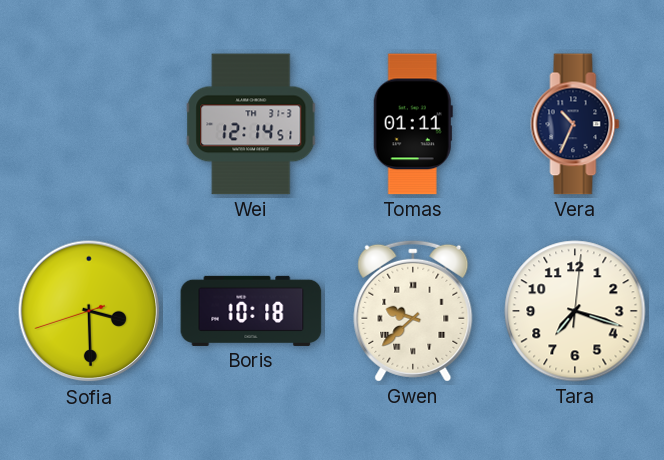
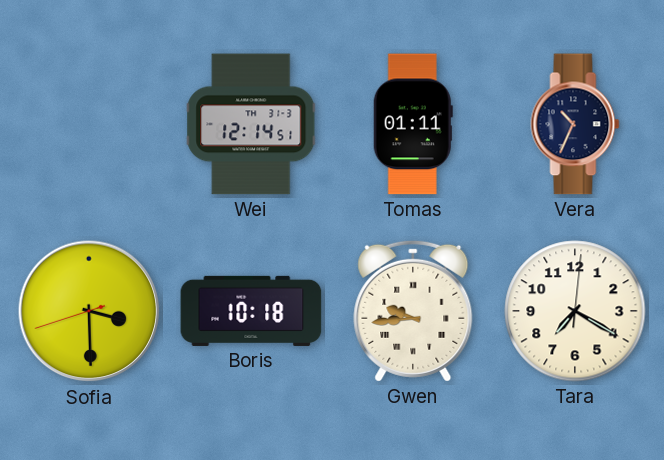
Gwen: 9:38 -> 9:44 (413, 311)
Tara: 7:18 -> 7:20 (575, 311)
